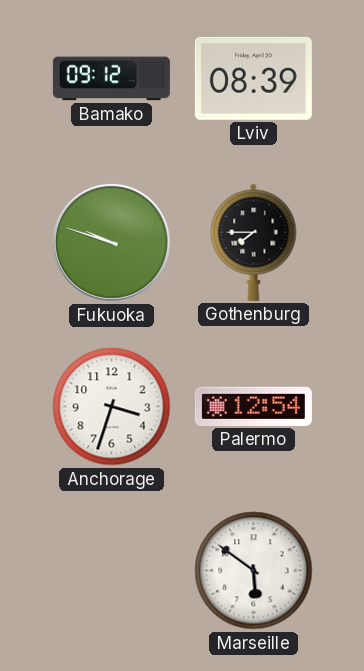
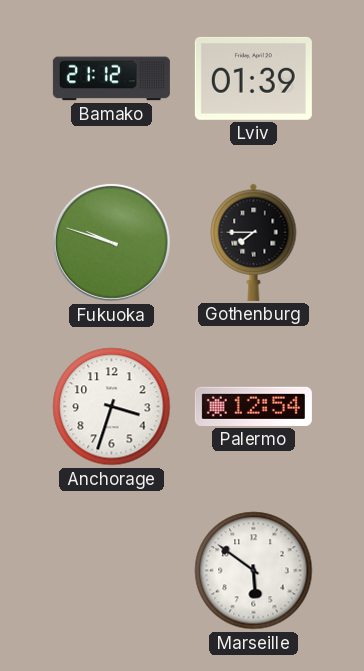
Bamako: 09:12 -> 21:12 (111, 79)
Lviv: 08:39 -> 01:39 (253, 78)
